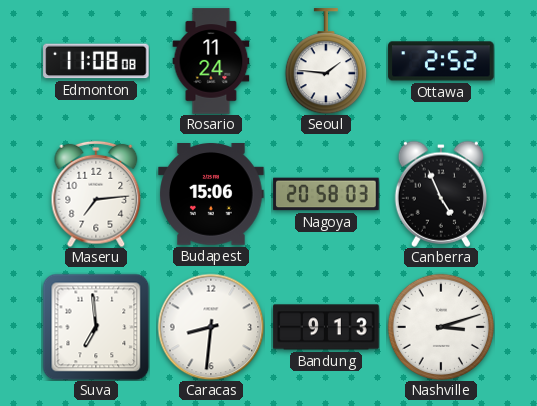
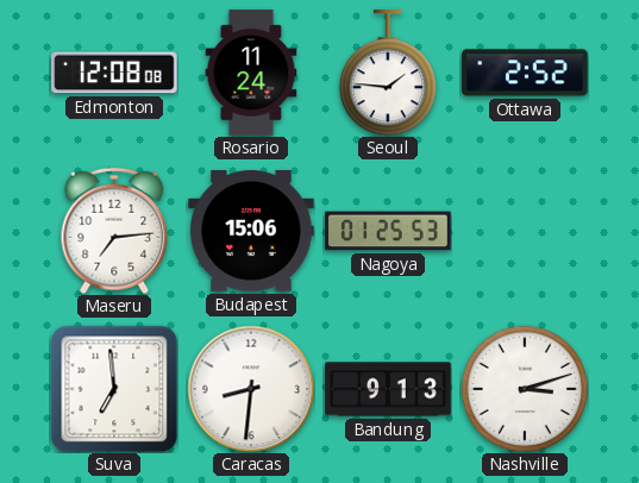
Edmonton: 11:08 -> 12:08 (114, 73)
Nagoya: 20:58 -> 01:25 (388, 231)
Canberra: 4:56 -> none (441, 194)
